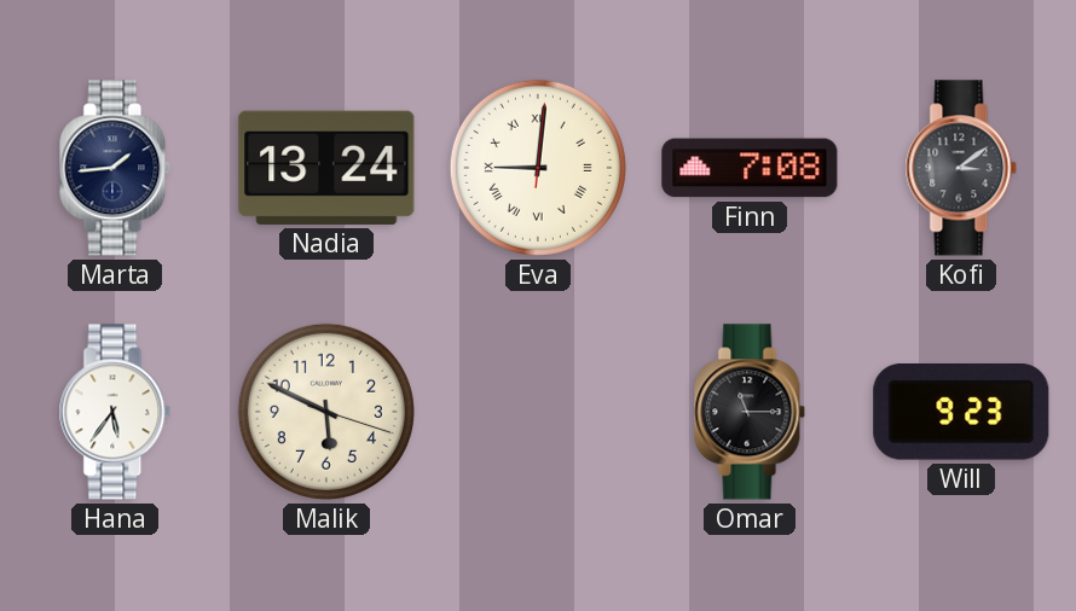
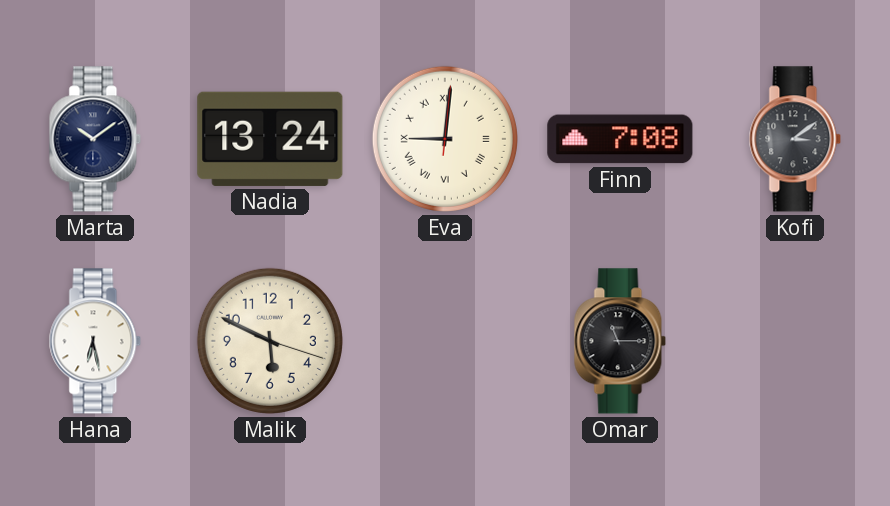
Marta: 1:44 -> 10:09 (95, 139)
Hana: 5:36 -> 6:28 (95, 341)
Will: 9:23 -> none (961, 412)
